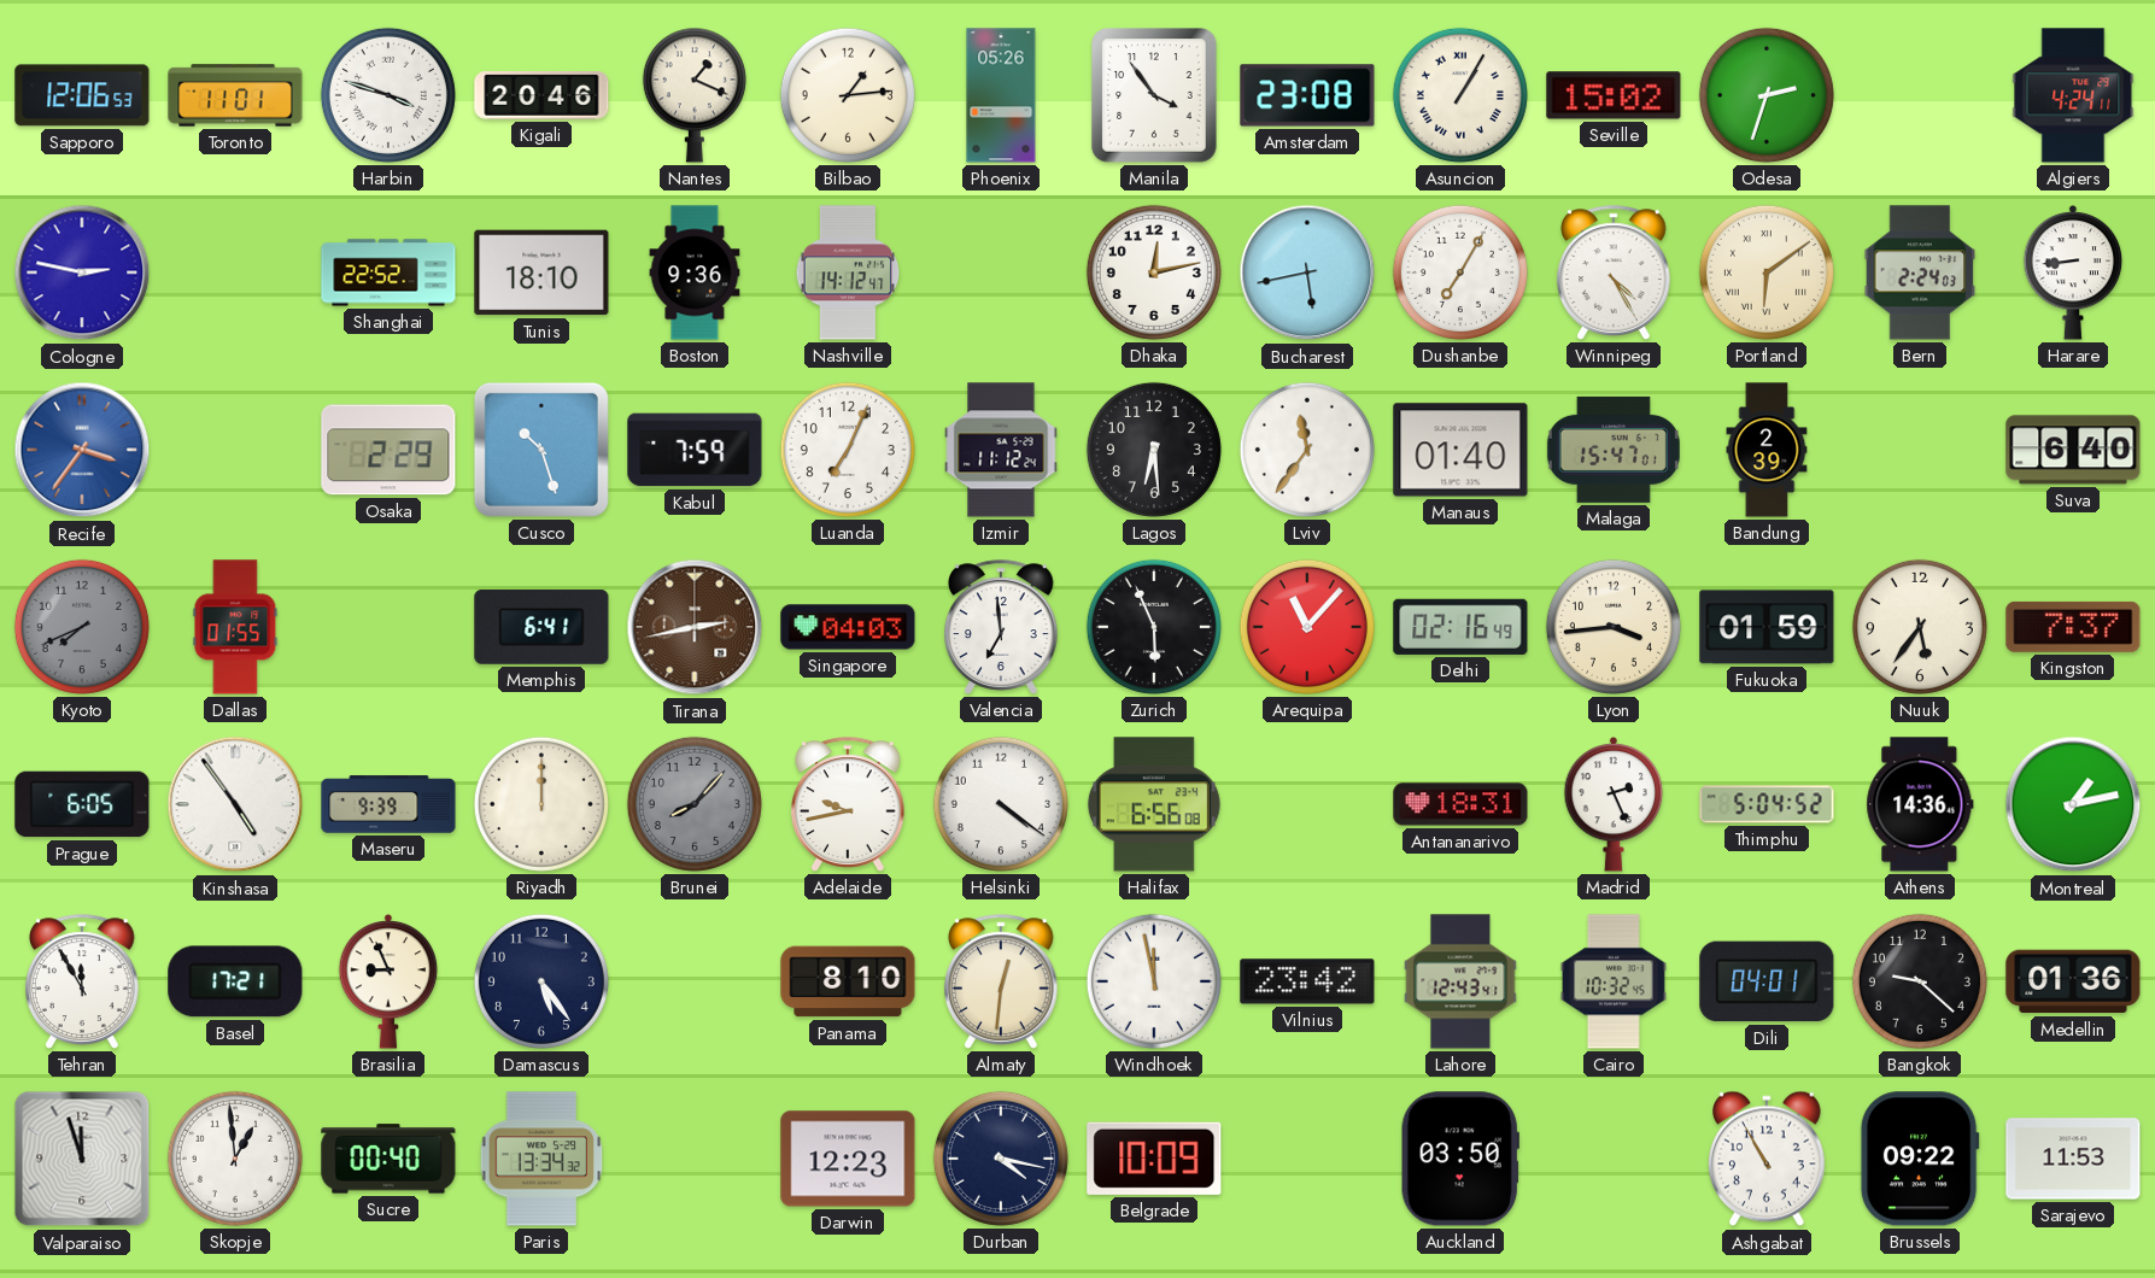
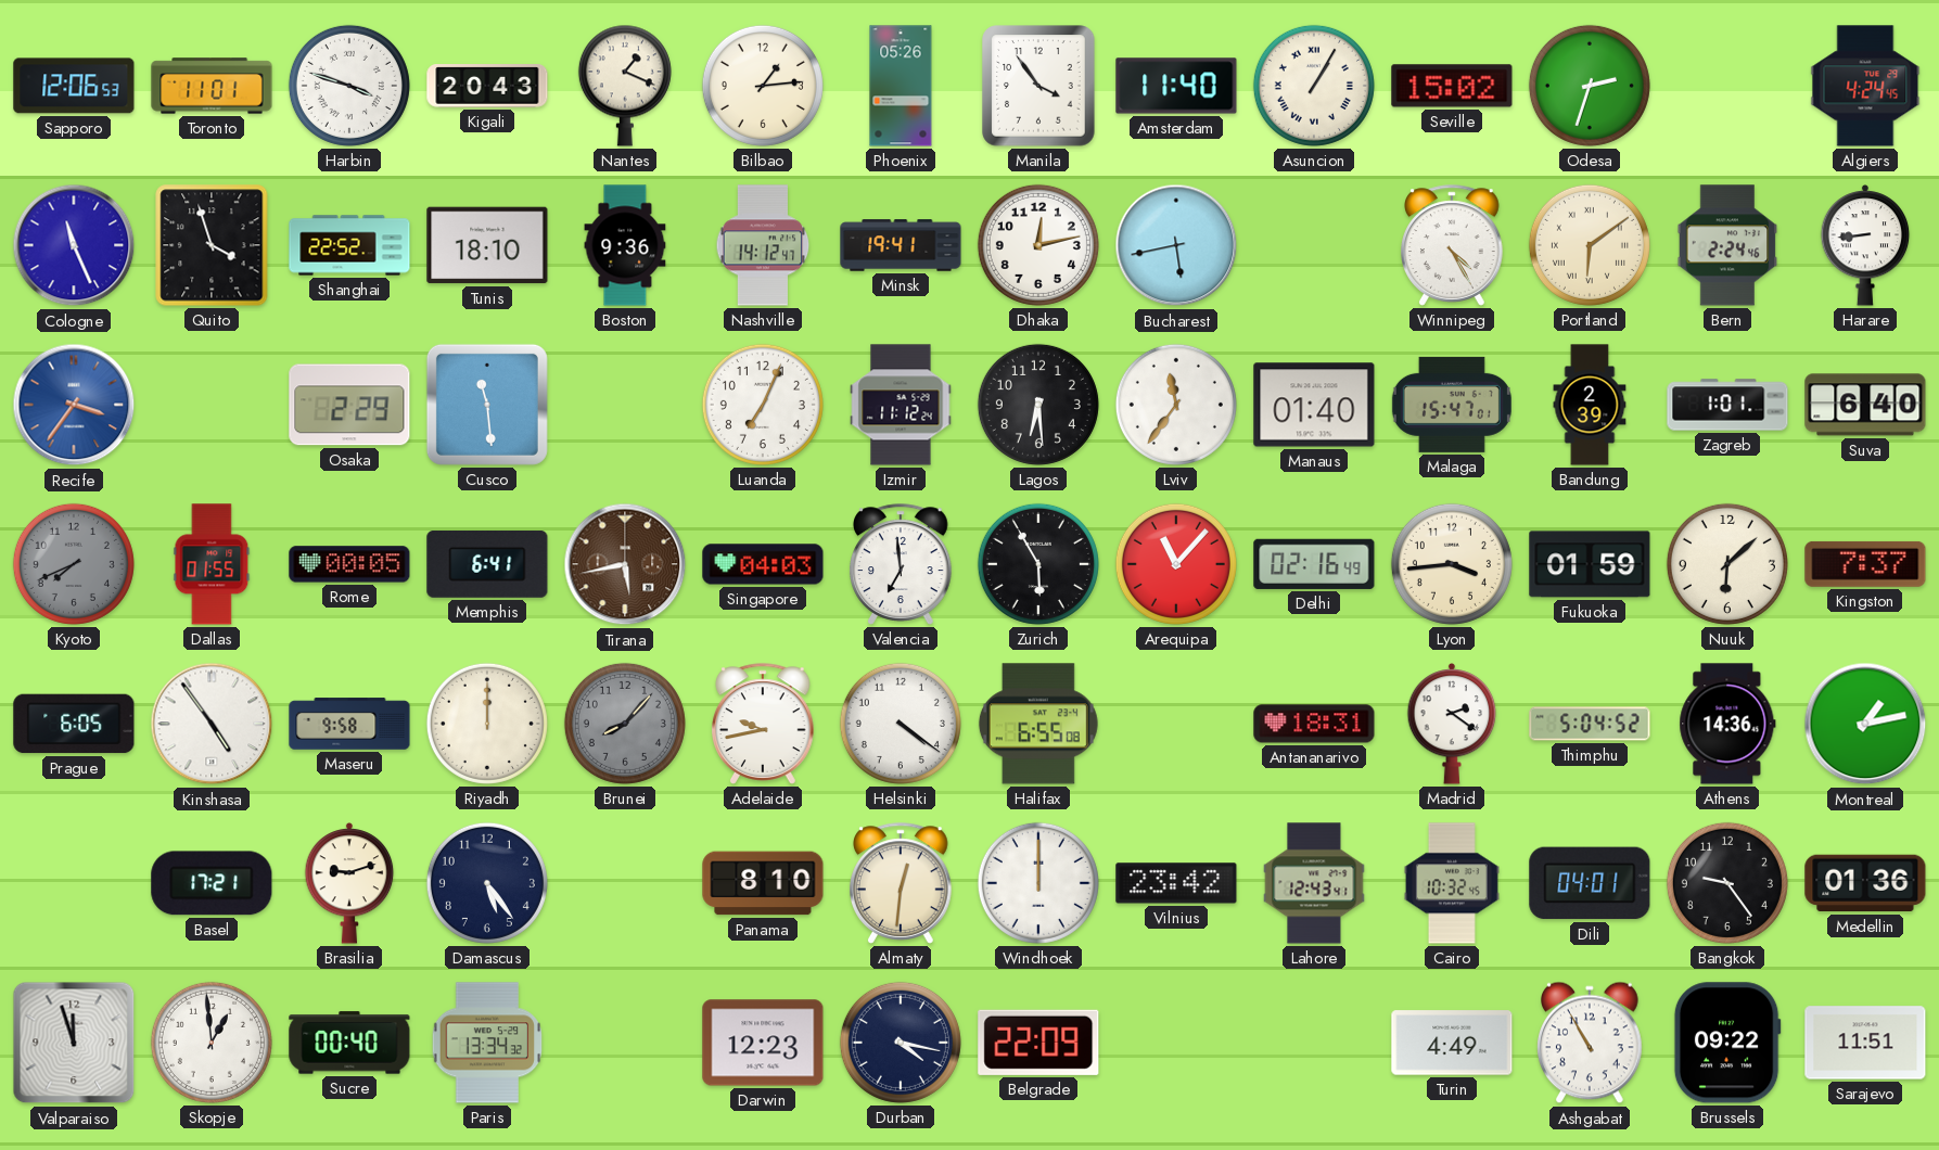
Kigali: 20:46 -> 20:43 (487, 87)
Amsterdam: 23:08 -> 11:40 (1176, 86)
Algiers: 4:24:11 -> 4:24:45 (1865, 86)
Cologne: 2:47 -> 11:26 (74, 245)
Quito: none -> 3:57 (212, 245)
Minsk: none -> 19:41 (901, 245)
Dushanbe: 7:05 -> none (1460, 272)
Bern: 2:24:03 -> 2:24:46 (1727, 245)
Cusco: 10:27 -> 11:29 (487, 405)
Kabul: 7:59 -> none (695, 450)
Zagreb: none -> 1:01 (1727, 405)
Rome: none -> 00:05 (349, 564)
Tirana: 2:43 -> 5:43 (625, 564)
Zurich: 5:56 -> 5:55 (1038, 564)
Nuuk: 5:36 -> 6:08 (1727, 564)
Maseru: 9:39 -> 9:58 (349, 724)
Halifax: 6:56 -> 6:55 (1038, 724)
Madrid: 2:26 -> 2:21 (1452, 725)
Tehran: 11:55 -> none (83, 981)
Brasilia: 8:56 -> 9:12 (349, 884)
Windhoek: 11:58 -> 12:00 (1038, 883)
Bangkok: 9:22 -> 9:24 (1727, 883)
Belgrade: 10:09 -> 22:09 (1038, 1043)
Auckland: 03:50 -> none (1460, 1159)
Turin: none -> 4:49 (1452, 1043)
Sarajevo: 11:53 -> 11:51 (1865, 1043)
